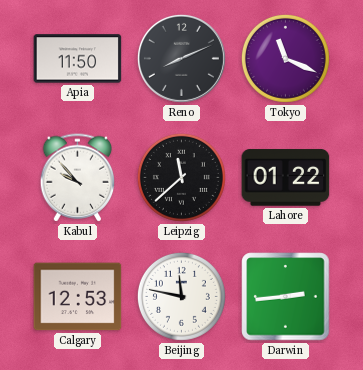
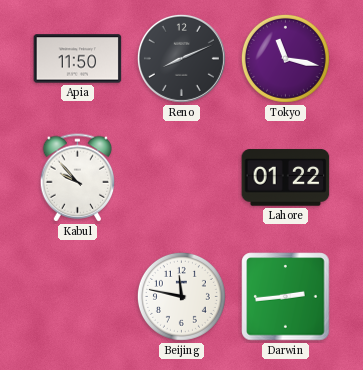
Tokyo: 11:19 -> 11:17 (285, 58)
Leipzig: 11:38 -> none (181, 177)
Calgary: 12:53 -> none (78, 297)
